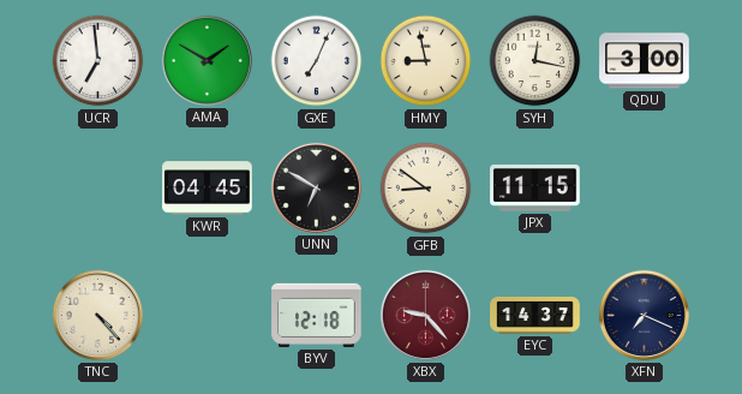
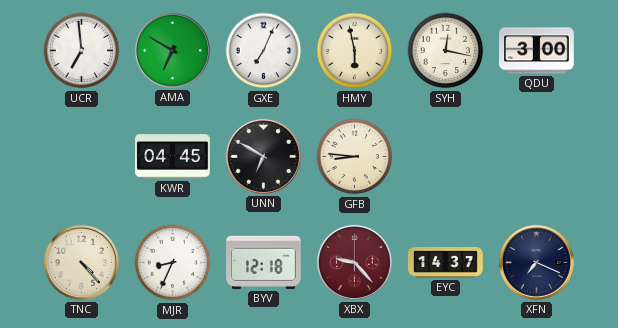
AMA: 1:50 -> 6:50 (172, 50)
HMY: 8:58 -> 5:58 (355, 51)
GFB: 8:51 -> 8:46 (355, 157)
JPX: 11:15 -> none (535, 189)
MJR: none -> 8:34 (173, 263)
